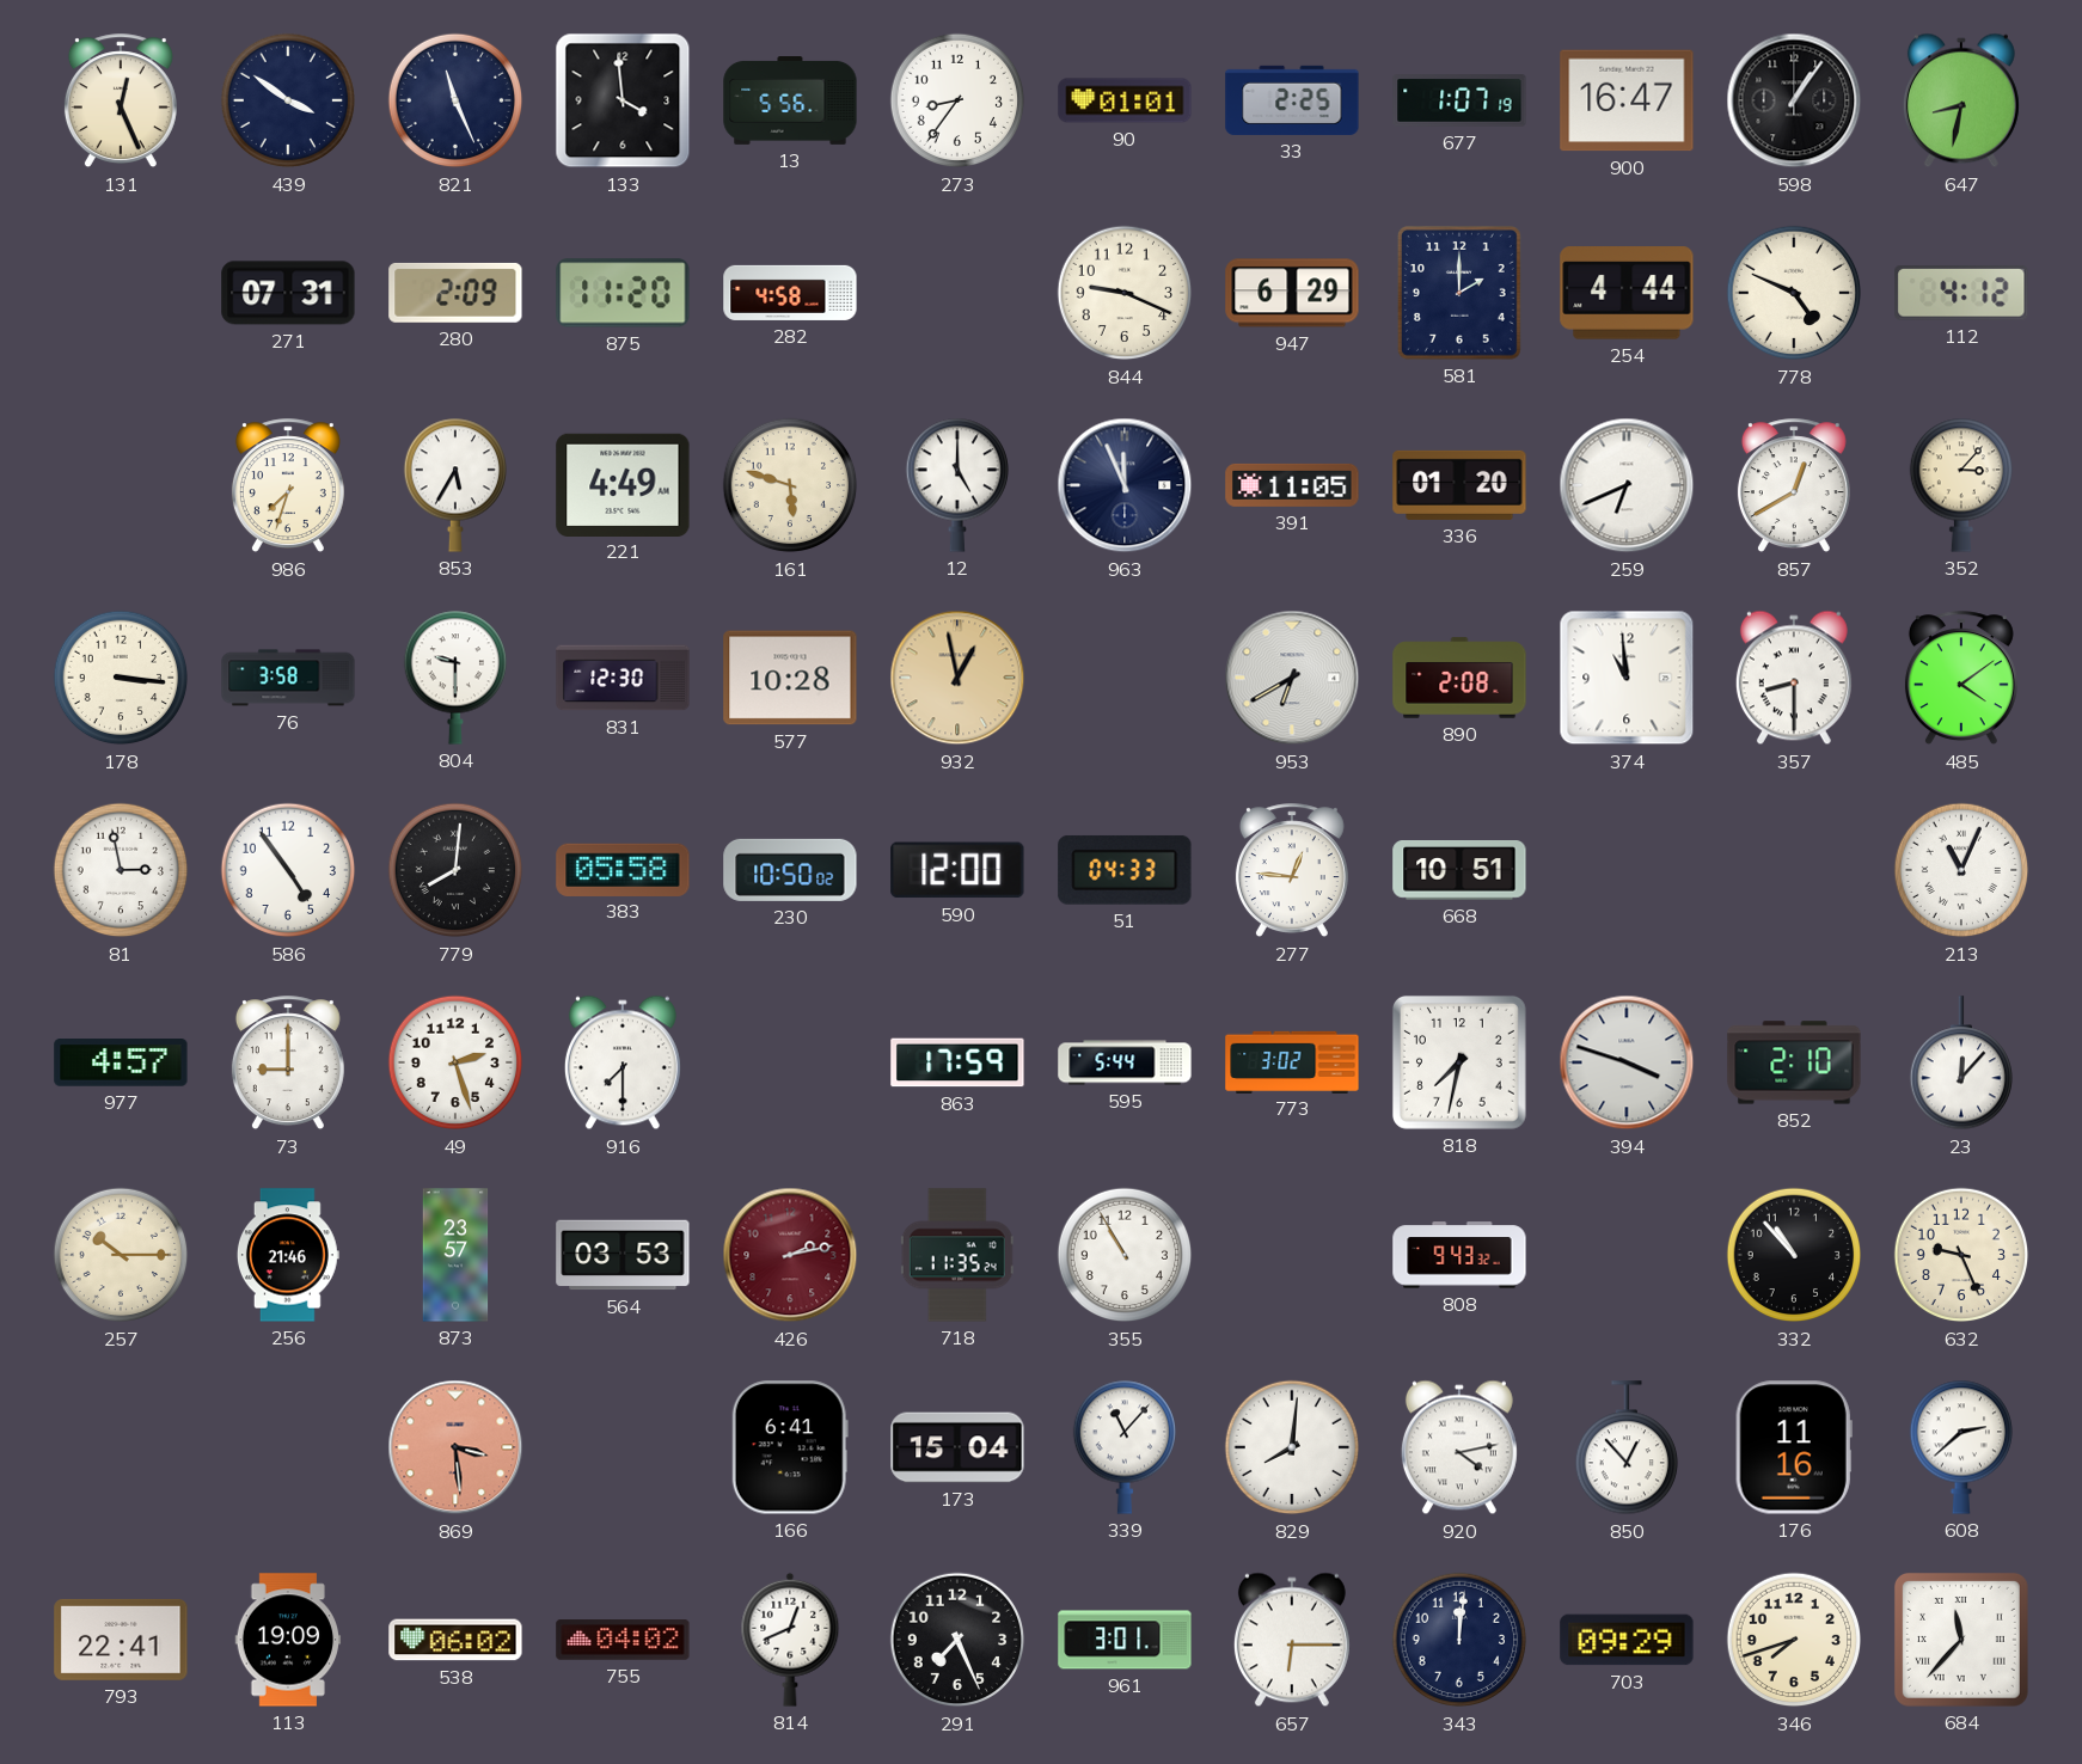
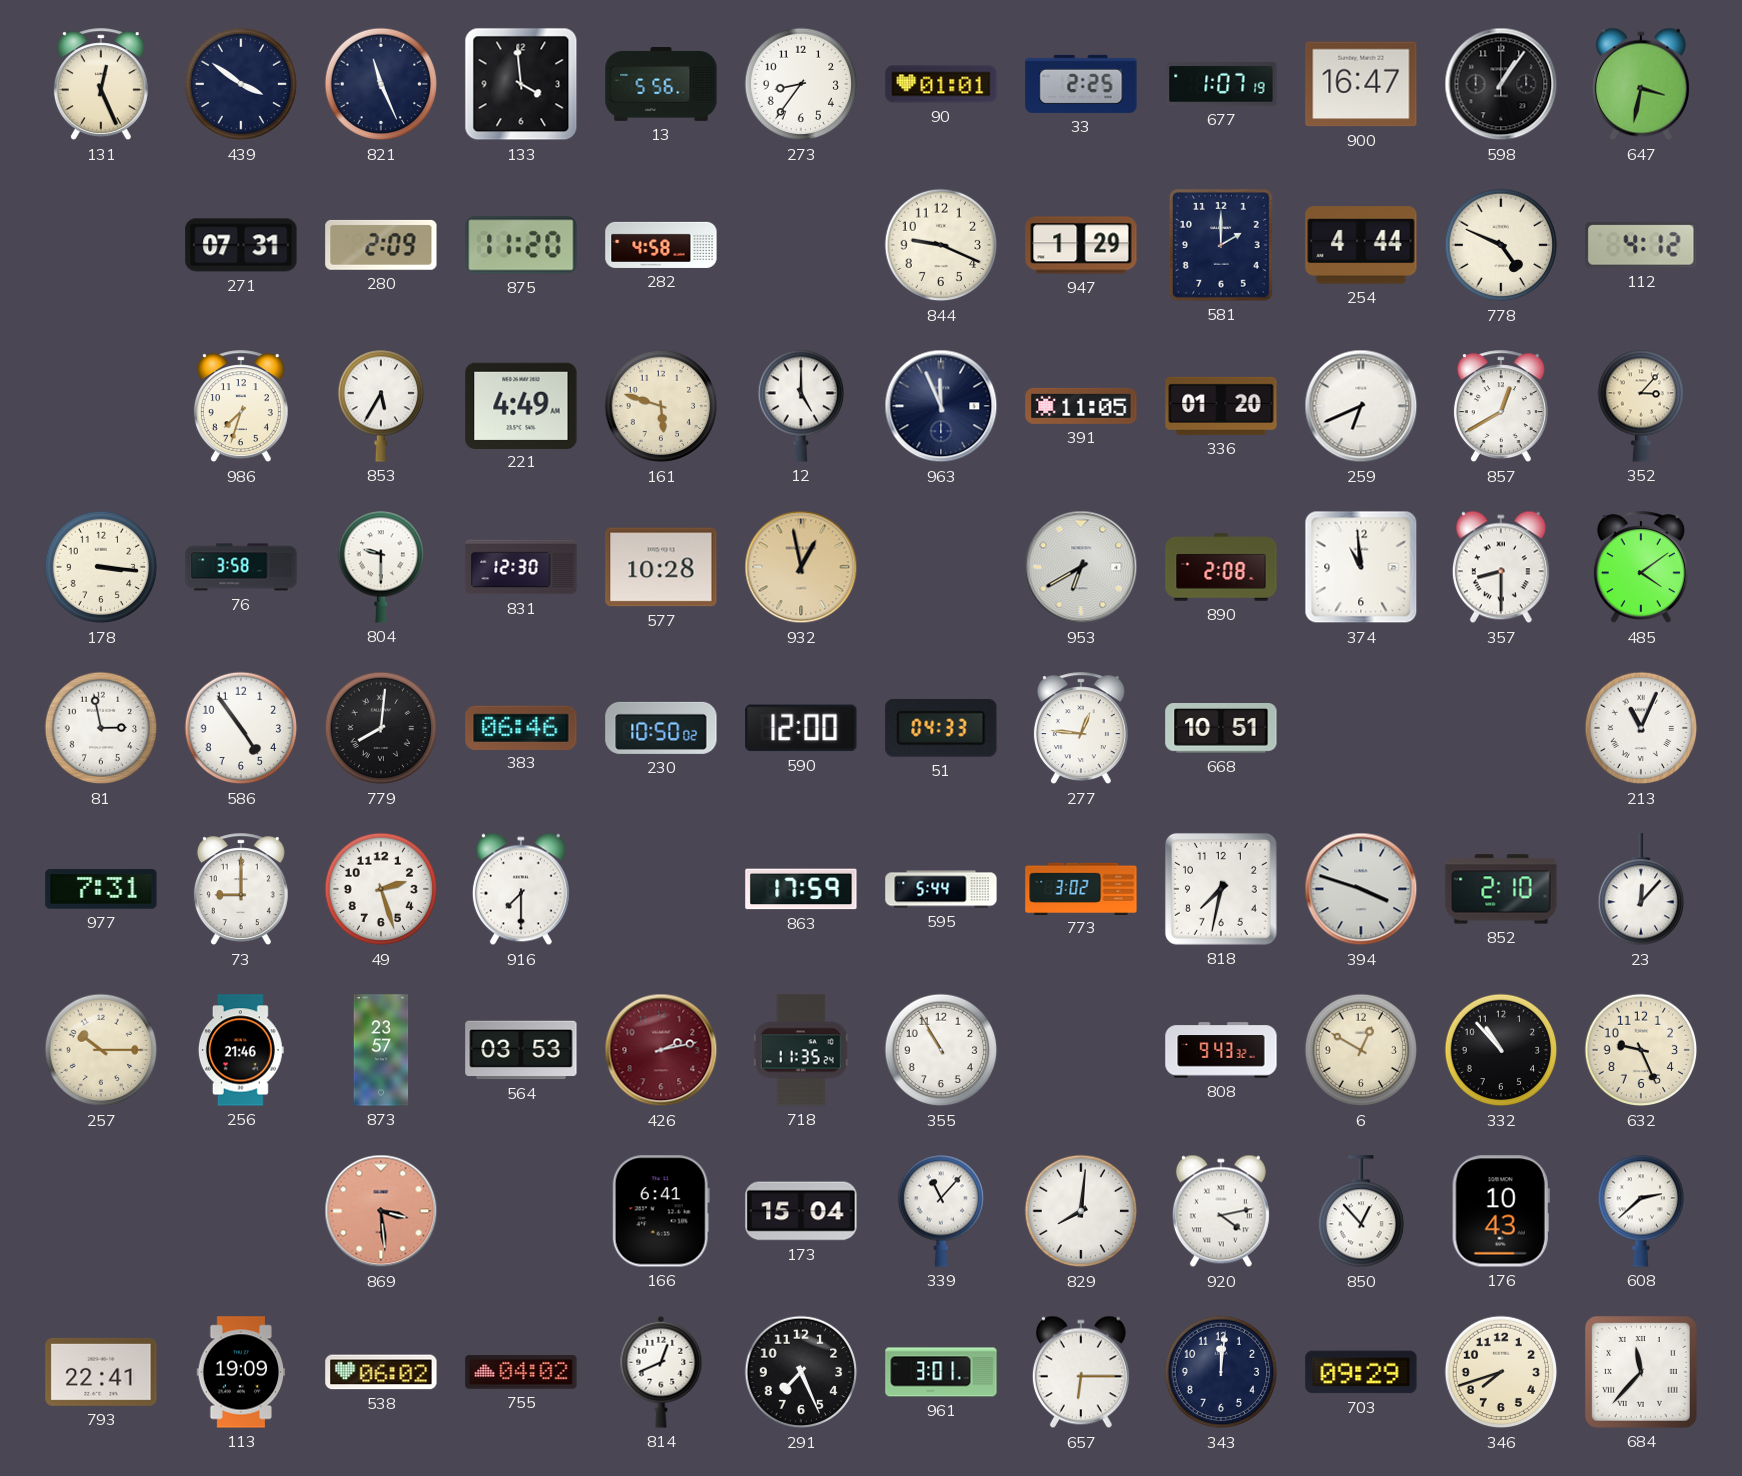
647: 8:32 -> 3:32 (1641, 84)
947: 6:29 -> 1:29 (1081, 245)
383: 05:58 -> 06:46 (521, 727)
977: 4:57 -> 7:31 (101, 889)
6: none -> 12:50 (1361, 1050)
176: 11:16 -> 10:43 (1501, 1211)
